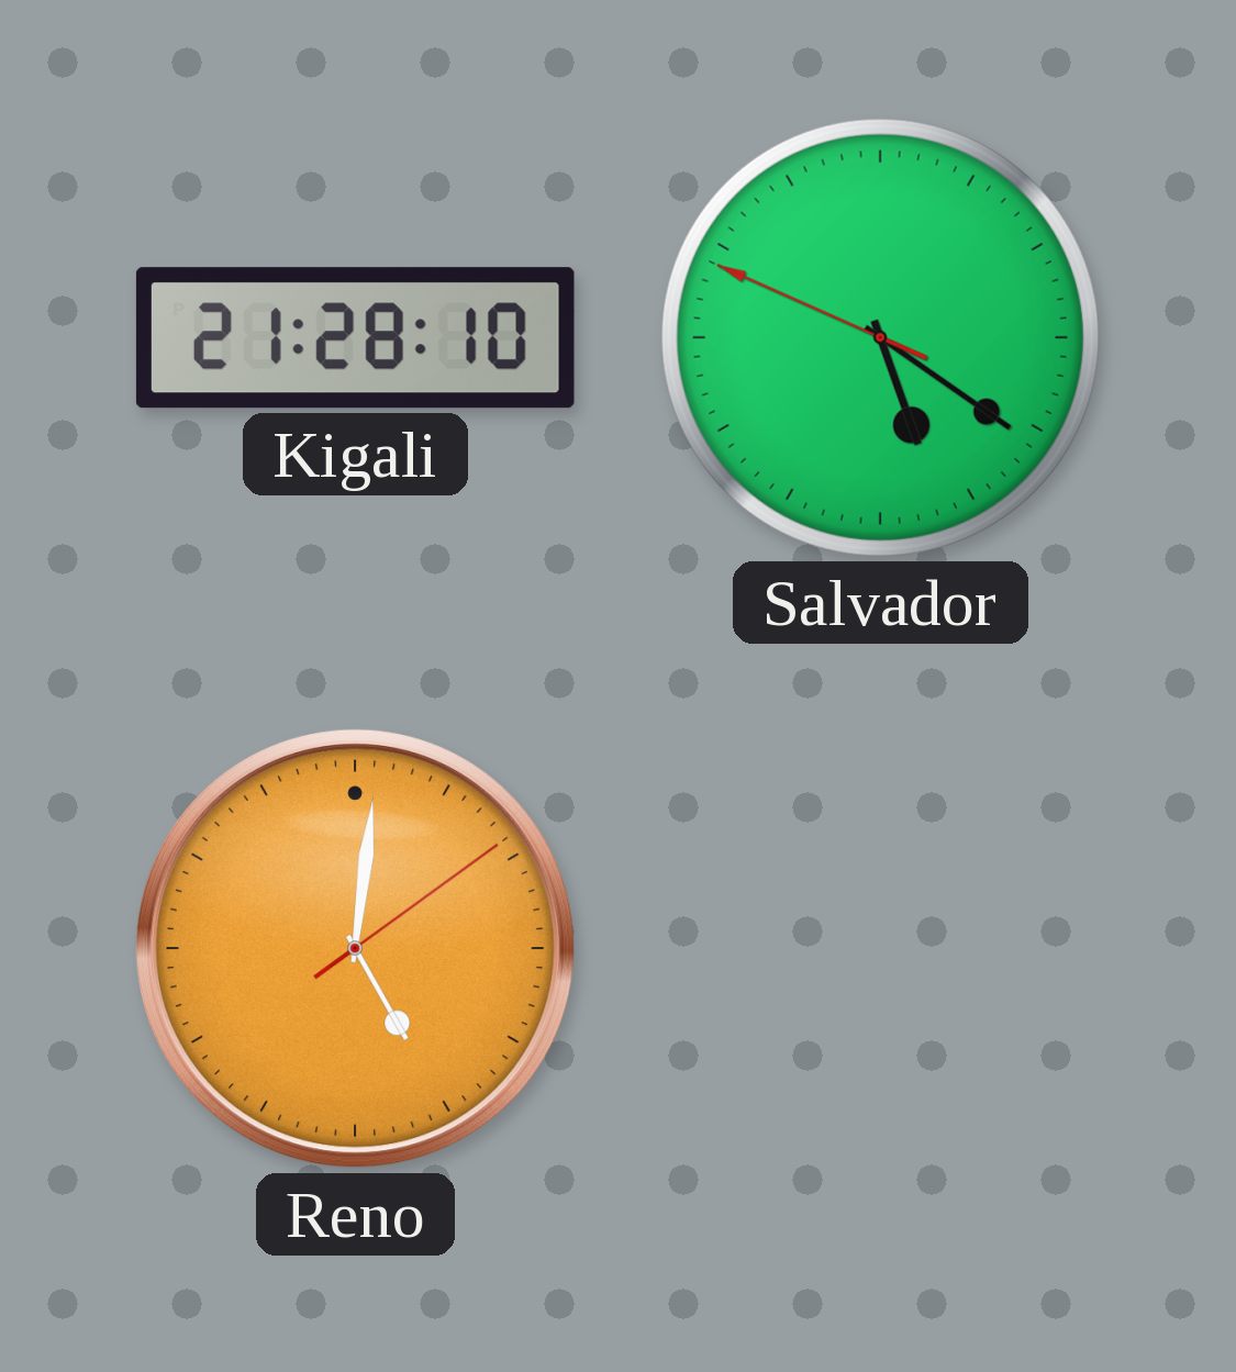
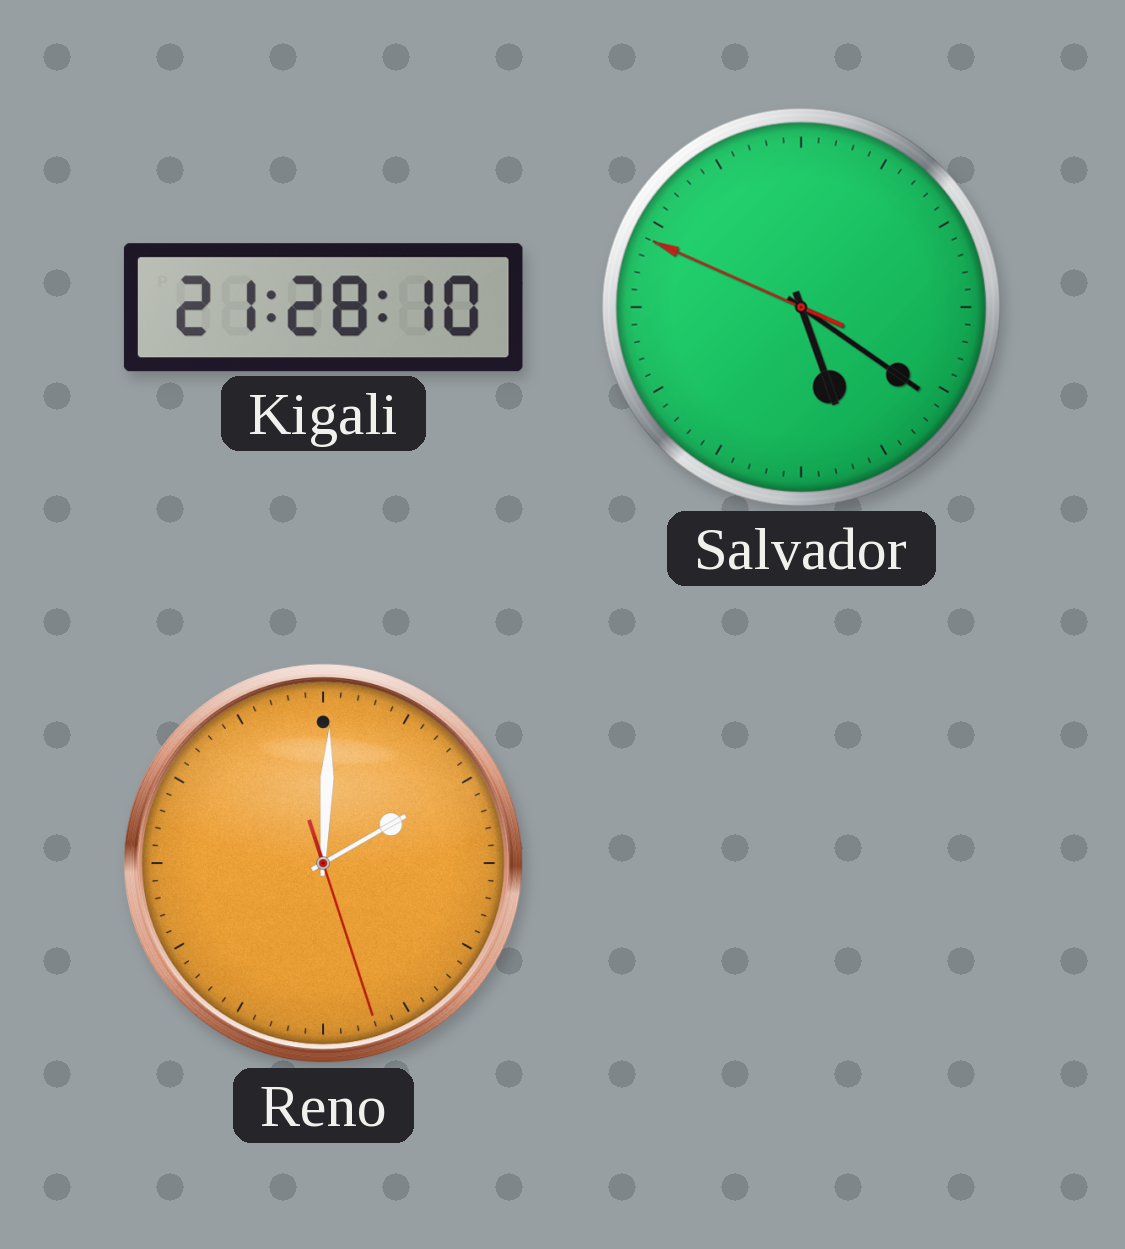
Reno: 5:01 -> 2:00 (323, 863)
